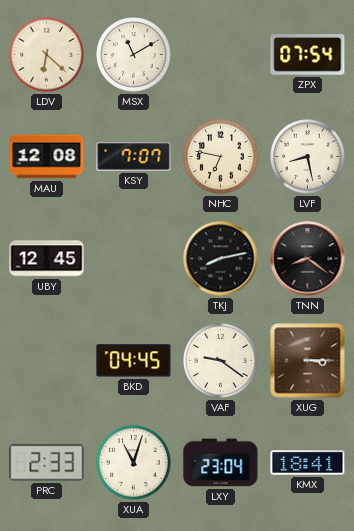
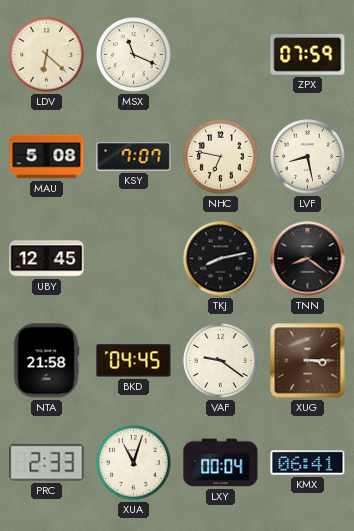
MSX: 11:10 -> 11:19 (134, 55)
ZPX: 07:54 -> 07:59 (308, 55)
MAU: 12:08 -> 5:08 (47, 157)
NTA: none -> 21:58 (46, 361)
LXY: 23:04 -> 00:04 (221, 463)
KMX: 18:41 -> 06:41 (308, 463)
